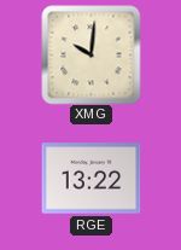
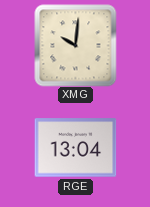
RGE: 13:22 -> 13:04 (75, 148)
